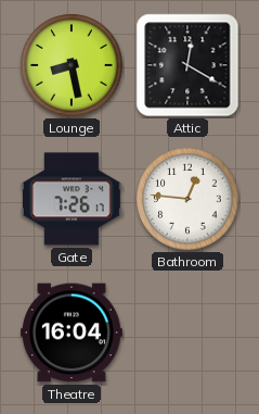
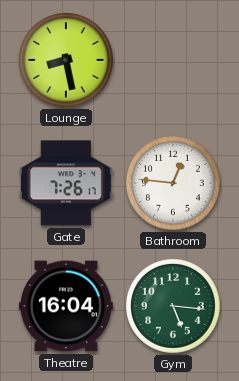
Attic: 12:20 -> none (187, 65)
Gym: none -> 5:16 (173, 306)
